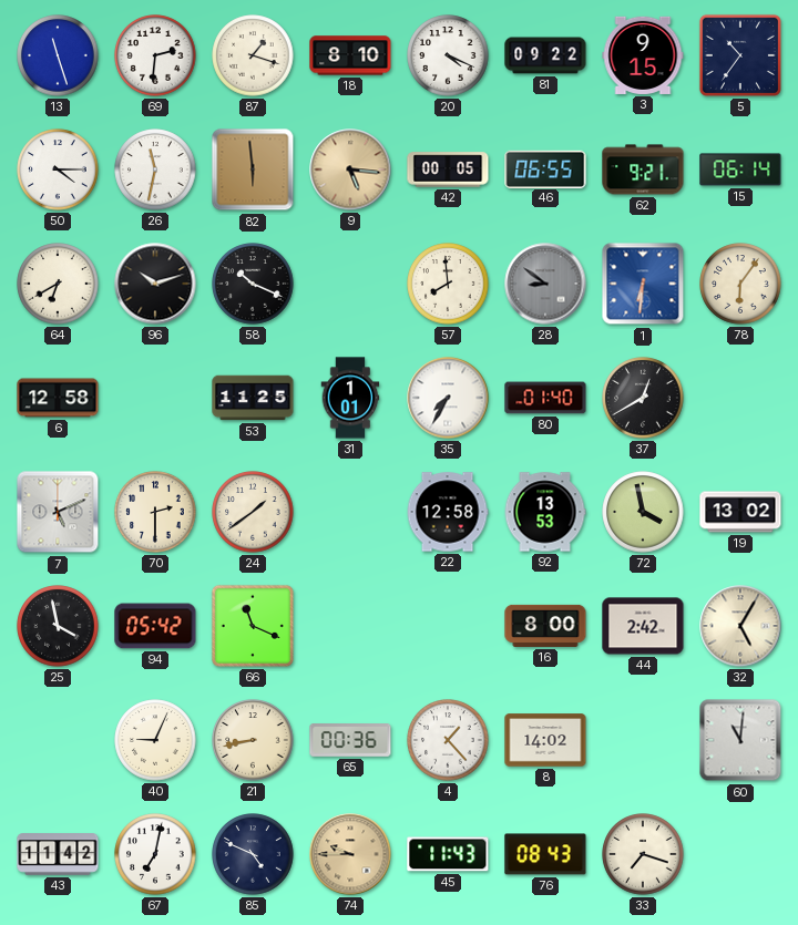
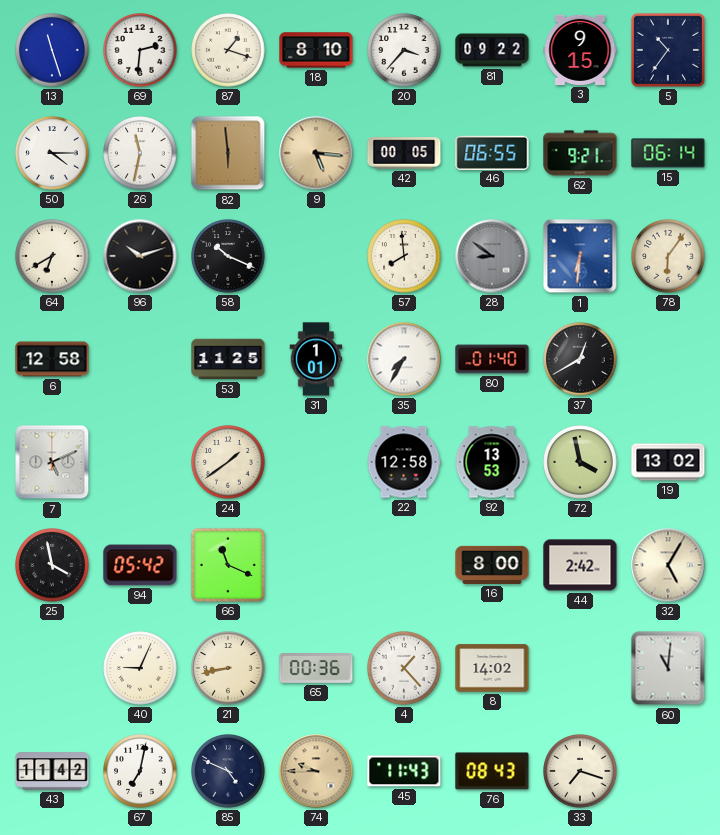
20: 4:19 -> 3:37 (404, 50)
70: 2:30 -> none (155, 512)
